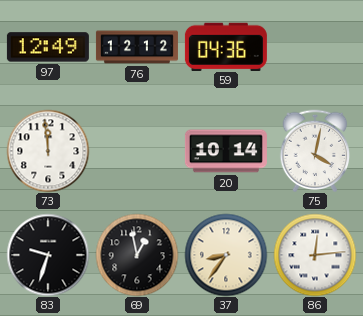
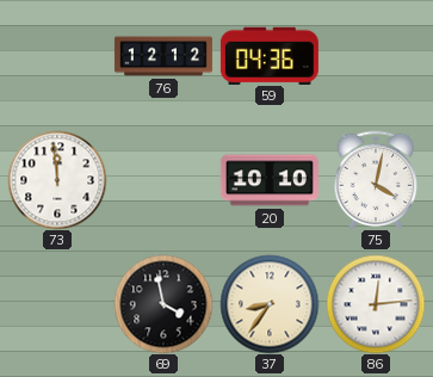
97: 12:49 -> none (48, 47)
20: 10:14 -> 10:10 (270, 180)
83: 9:33 -> none (48, 255)
69: 12:58 -> 3:58 (163, 304)
